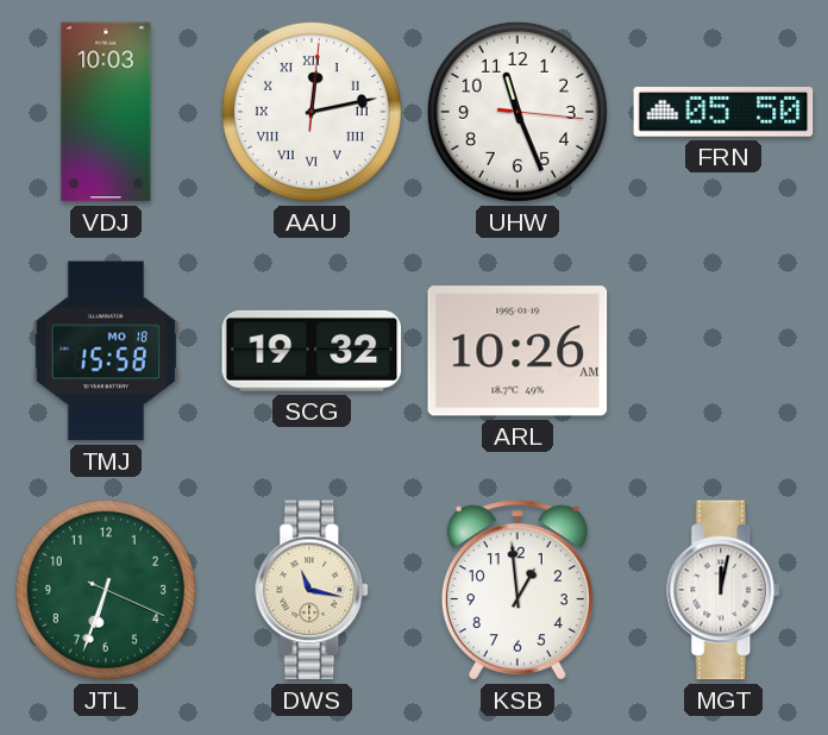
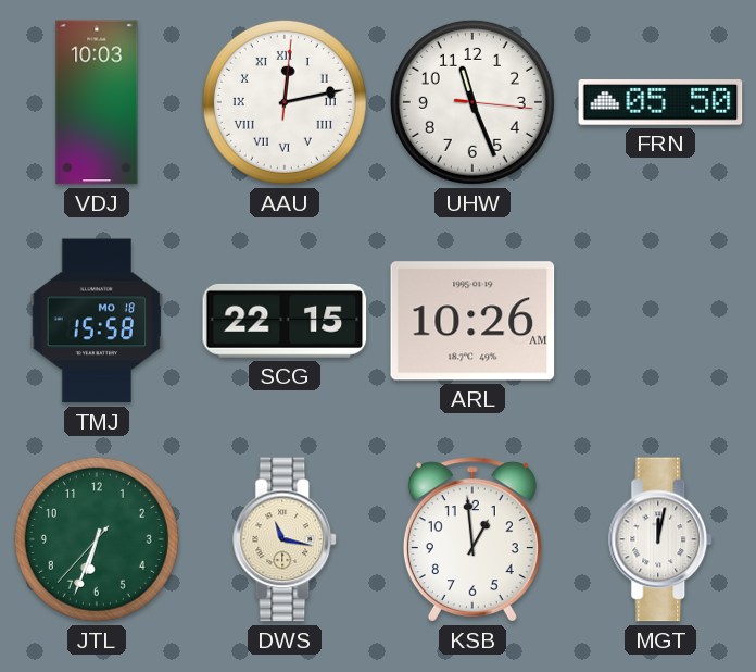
SCG: 19:32 -> 22:15 (285, 321)
JTL: 6:33:19 -> 6:33:37 (97, 539)
